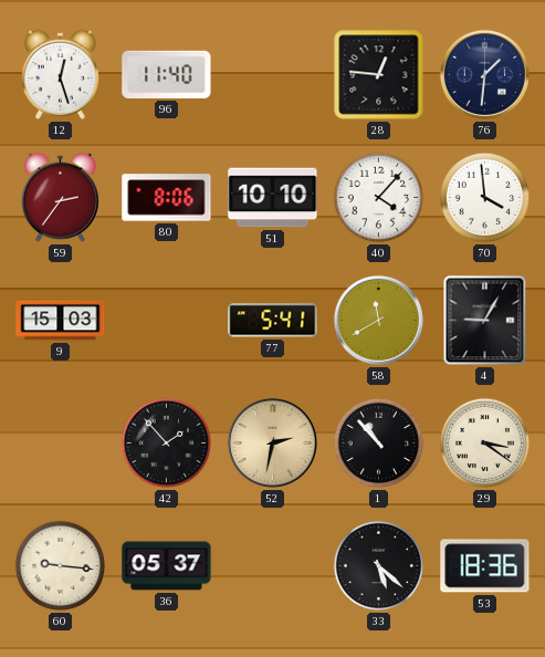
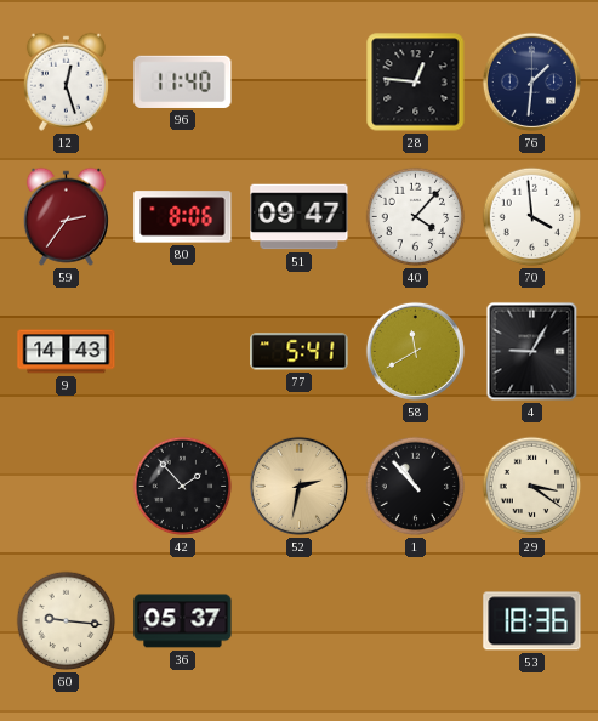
51: 10:10 -> 09:47 (300, 217)
9: 15:03 -> 14:43 (67, 352)
33: 5:22 -> none (379, 566)
